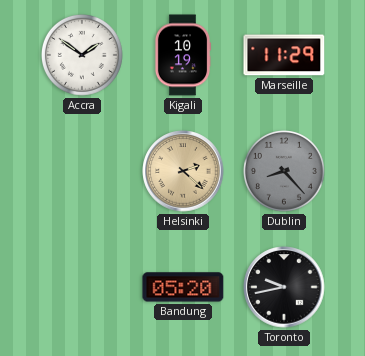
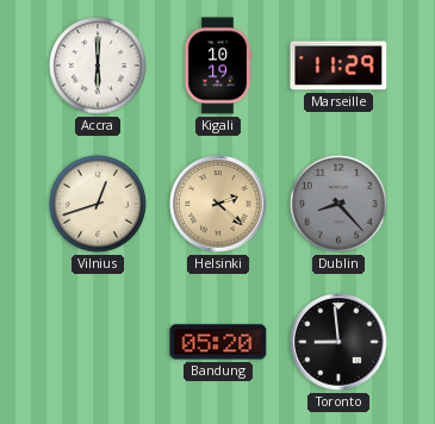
Accra: 1:51 -> 6:00 (98, 66)
Vilnius: none -> 12:42 (98, 204)
Toronto: 9:43 -> 8:59 (338, 342)
